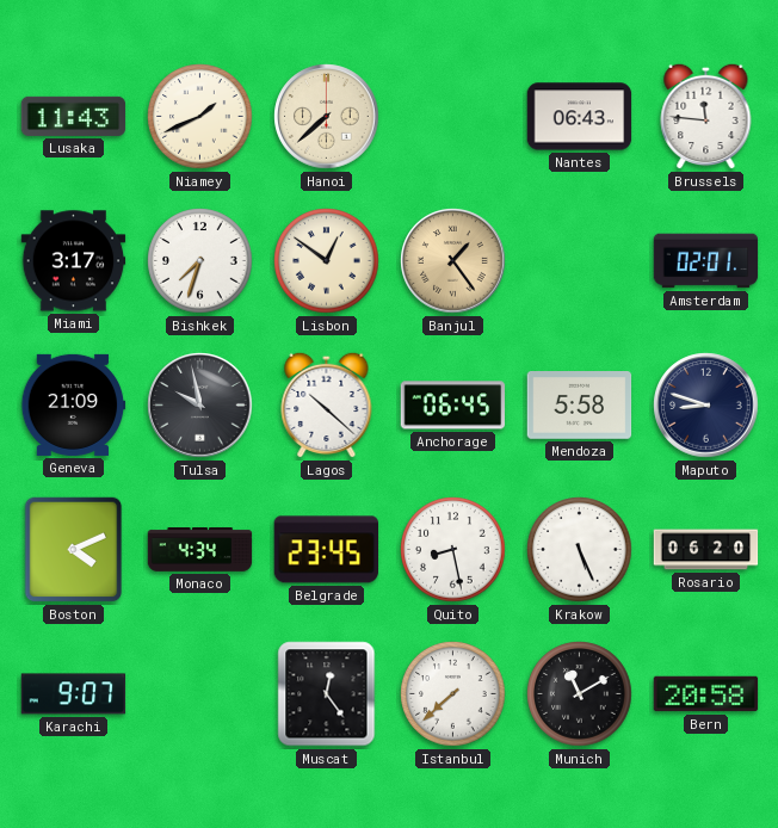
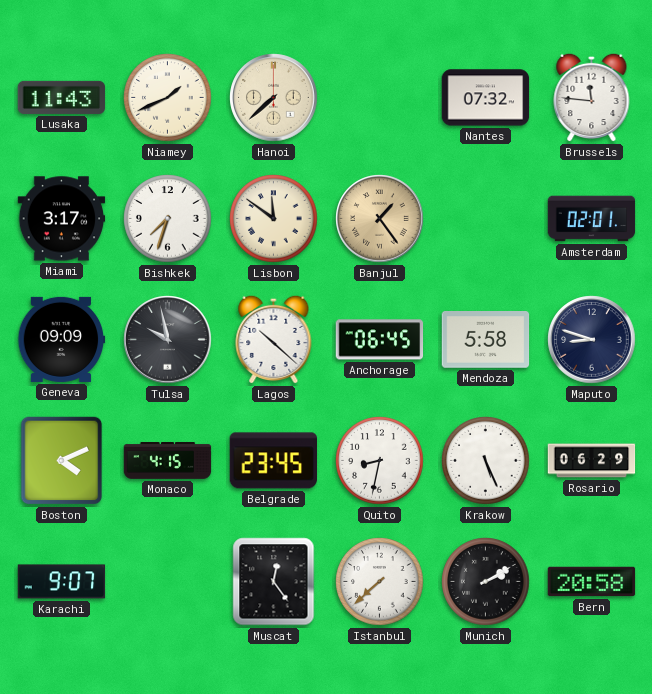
Nantes: 06:43 -> 07:32 (486, 98)
Lisbon: 12:51 -> 11:51 (274, 219)
Geneva: 21:09 -> 09:09 (62, 339)
Monaco: 4:34 -> 4:15 (168, 461)
Quito: 8:28 -> 8:32 (380, 461)
Rosario: 06:20 -> 06:29 (592, 461)
Munich: 11:10 -> 2:10 (486, 582)
